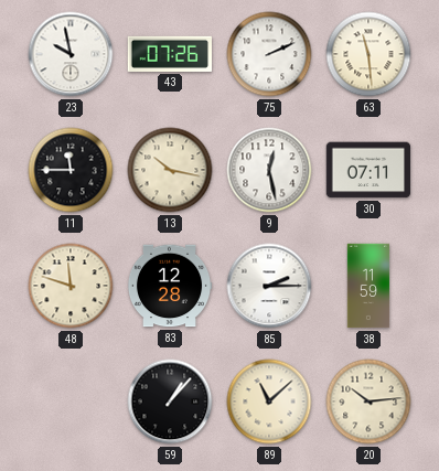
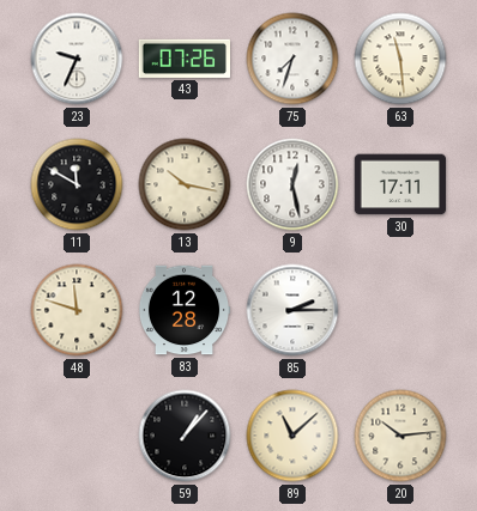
23: 9:58 -> 9:34 (77, 59)
75: 2:11 -> 7:33 (292, 59)
11: 11:45 -> 11:50 (77, 184)
30: 07:11 -> 17:11 (400, 184)
38: 11:59 -> none (368, 286)
